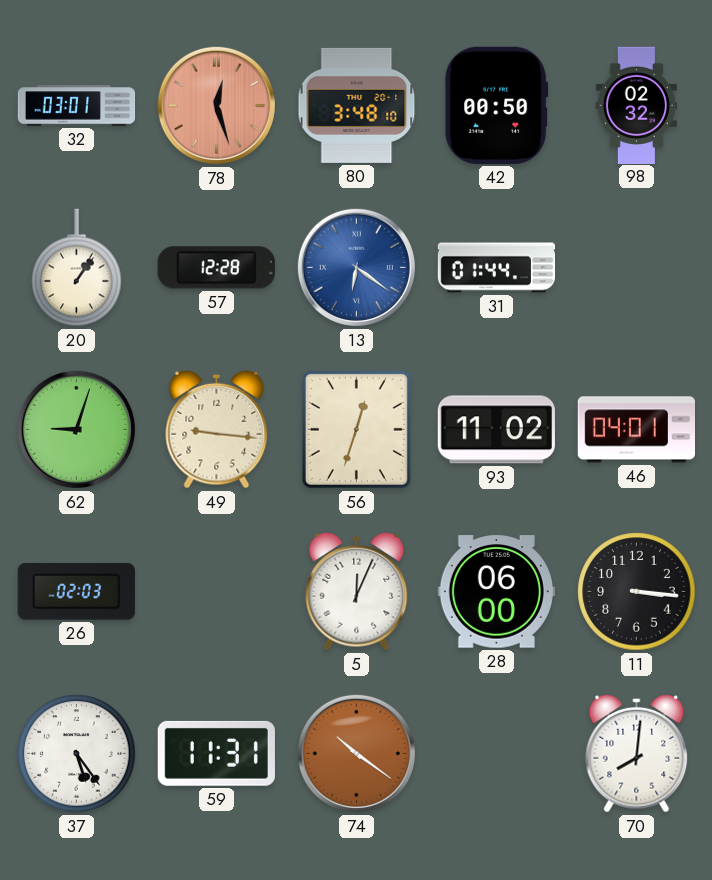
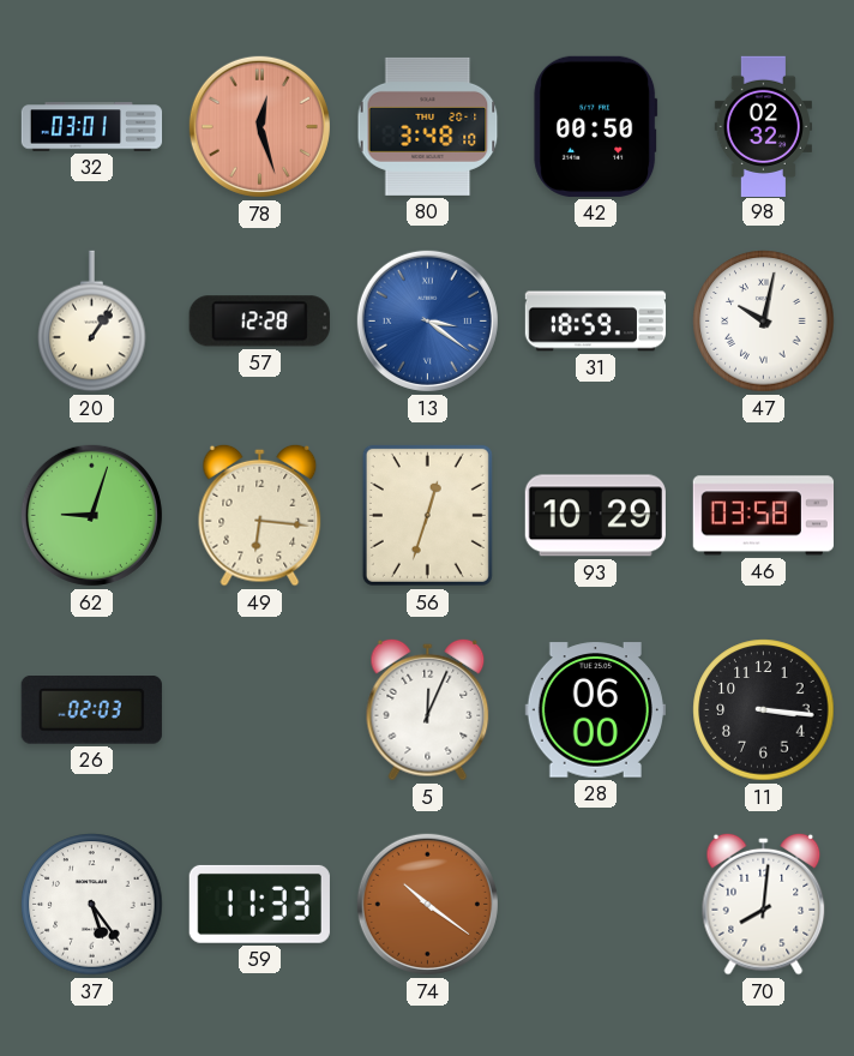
13: 6:21 -> 3:21 (427, 320)
31: 01:44 -> 18:59 (596, 322)
47: none -> 10:02 (764, 322)
49: 9:16 -> 6:16 (260, 515)
93: 11:02 -> 10:29 (595, 516)
46: 04:01 -> 03:58 (763, 516)
59: 11:31 -> 11:33 (259, 904)
